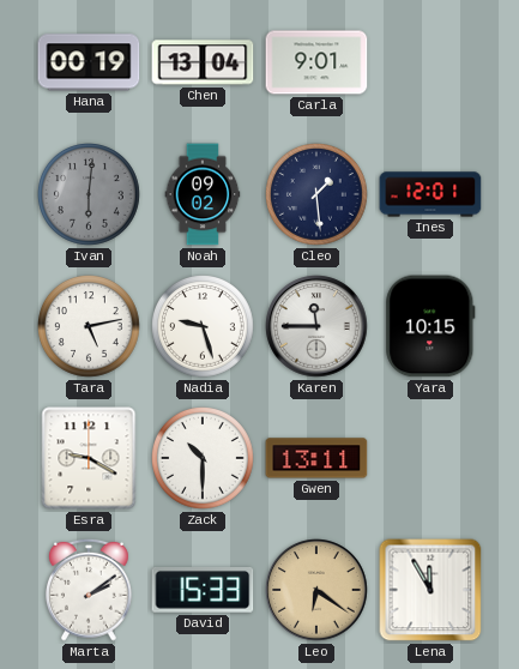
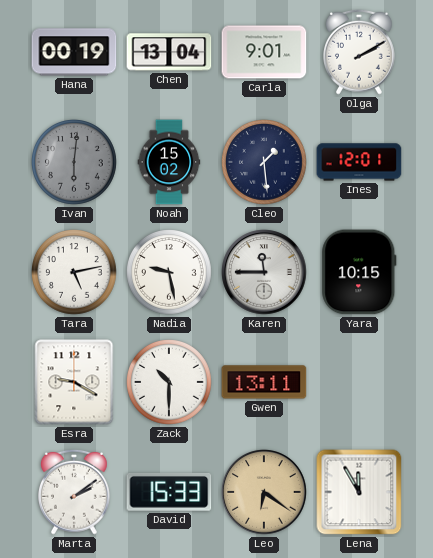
Olga: none -> 2:10 (360, 52)
Noah: 09:02 -> 15:02 (169, 162)
Nadia: 9:27 -> 9:28 (170, 273)
